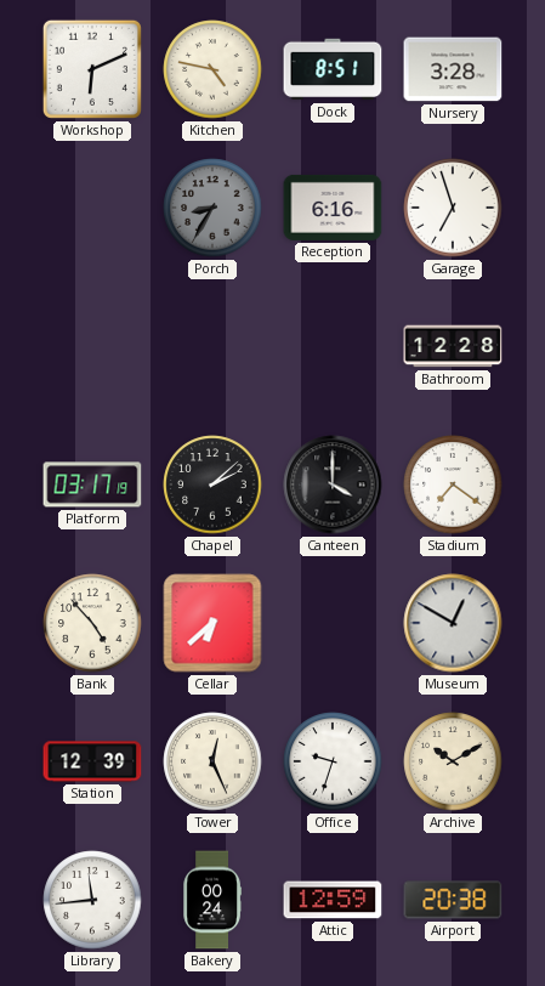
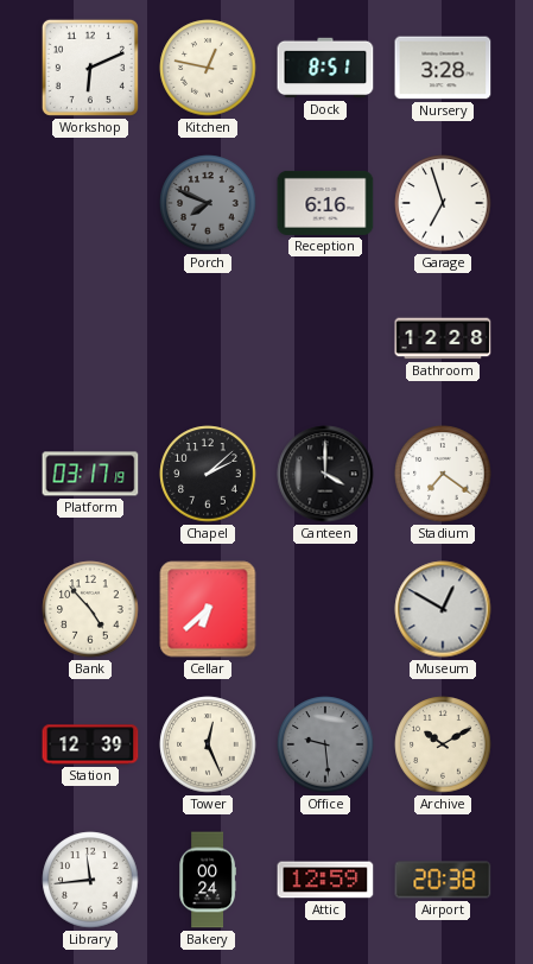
Kitchen: 4:47 -> 12:47 (208, 68)
Porch: 8:35 -> 7:49 (208, 203)
Office: 9:33 -> 9:29 (325, 744)
Office dial: white -> grey (325, 744)
